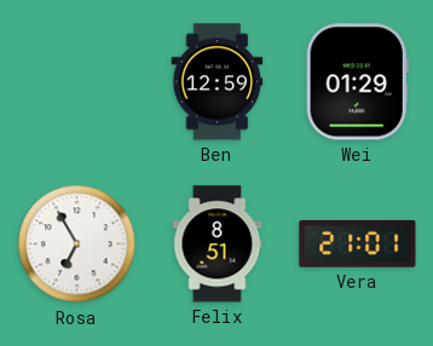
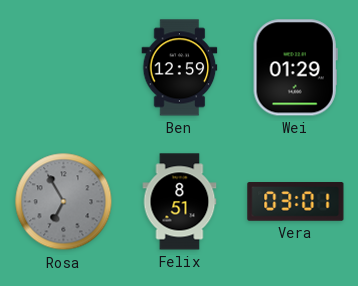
Rosa dial: white -> grey (64, 202)
Vera: 21:01 -> 03:01 (296, 202)
